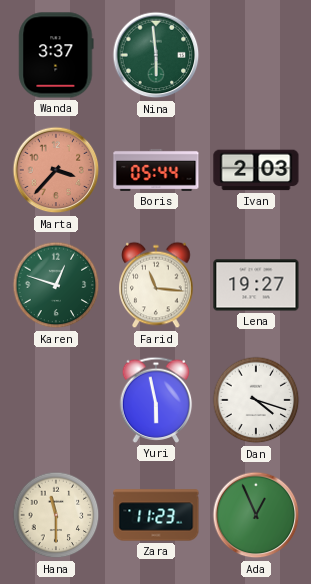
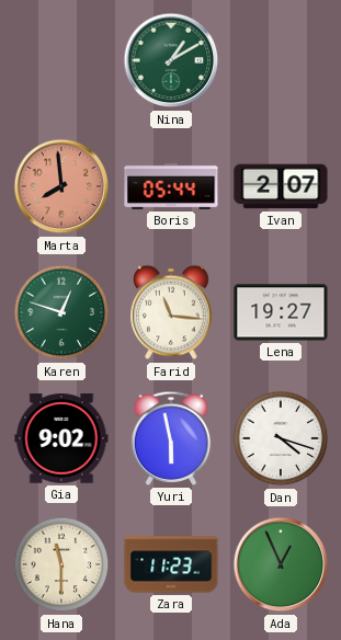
Wanda: 3:37 -> none (56, 55)
Nina: 5:59 -> 1:10 (171, 60)
Marta: 3:37 -> 7:59 (61, 186)
Ivan: 2:03 -> 2:07 (281, 186)
Gia: none -> 9:02 (61, 438)
